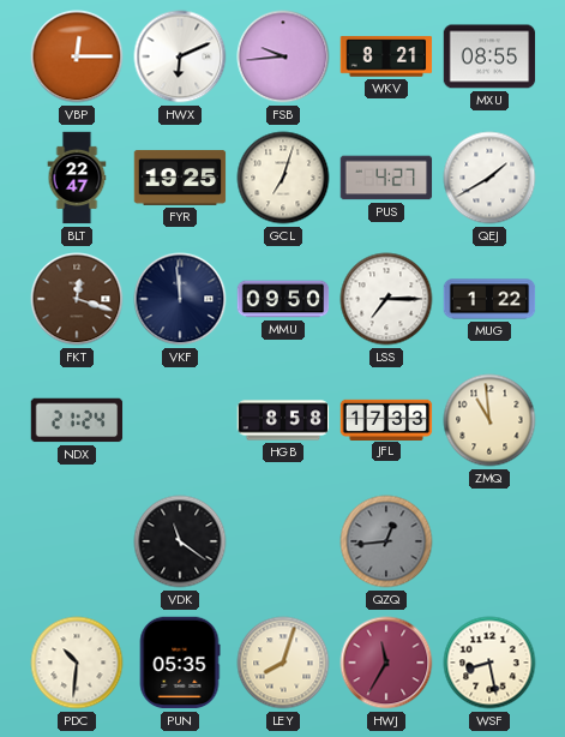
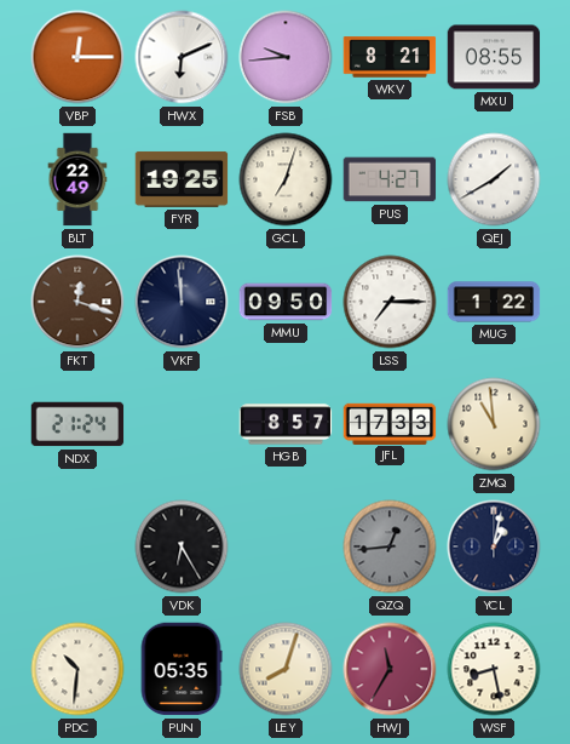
BLT: 22:47 -> 22:49 (77, 179)
HGB: 8:58 -> 8:57 (286, 424)
VDK: 11:21 -> 6:25 (182, 546)
YCL: none -> 1:02 (494, 546)
